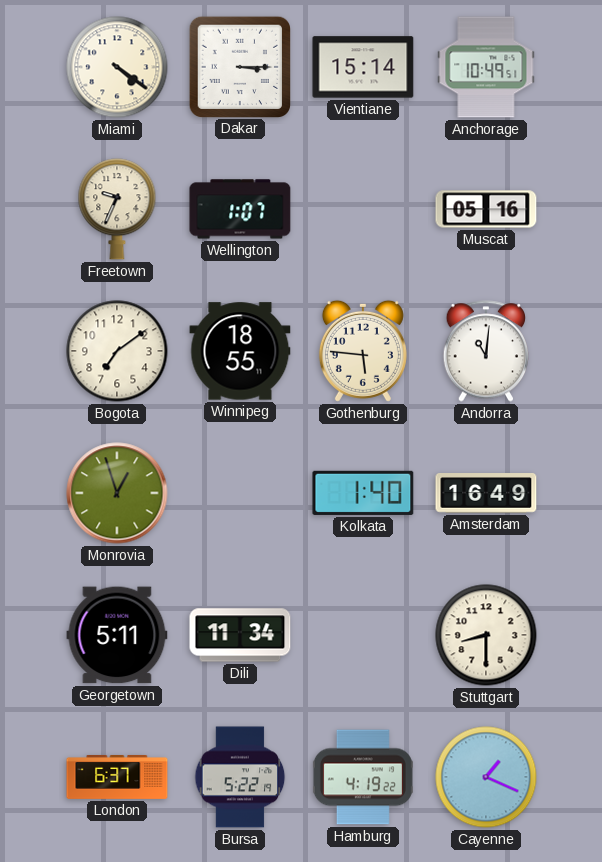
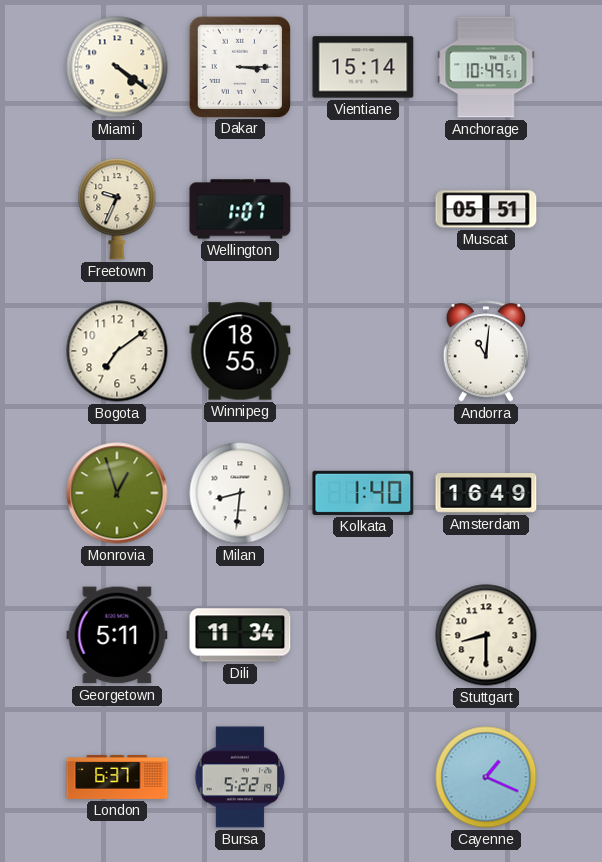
Muscat: 05:16 -> 05:51 (486, 209)
Gothenburg: 5:46 -> none (363, 351)
Milan: none -> 8:31 (240, 493)
Hamburg: 4:19 -> none (363, 777)
